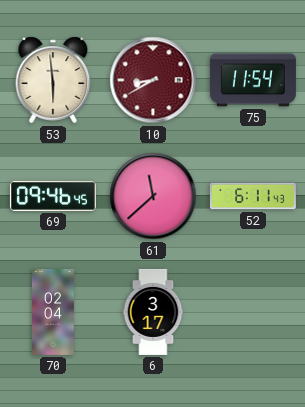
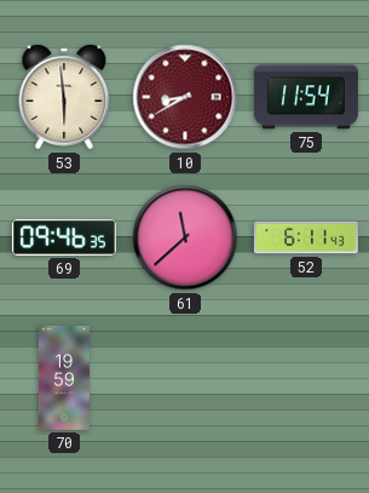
69: 09:46:45 -> 09:46:35 (64, 237)
70: 02:04 -> 19:59 (64, 378)
6: 3:17 -> none (153, 312)
